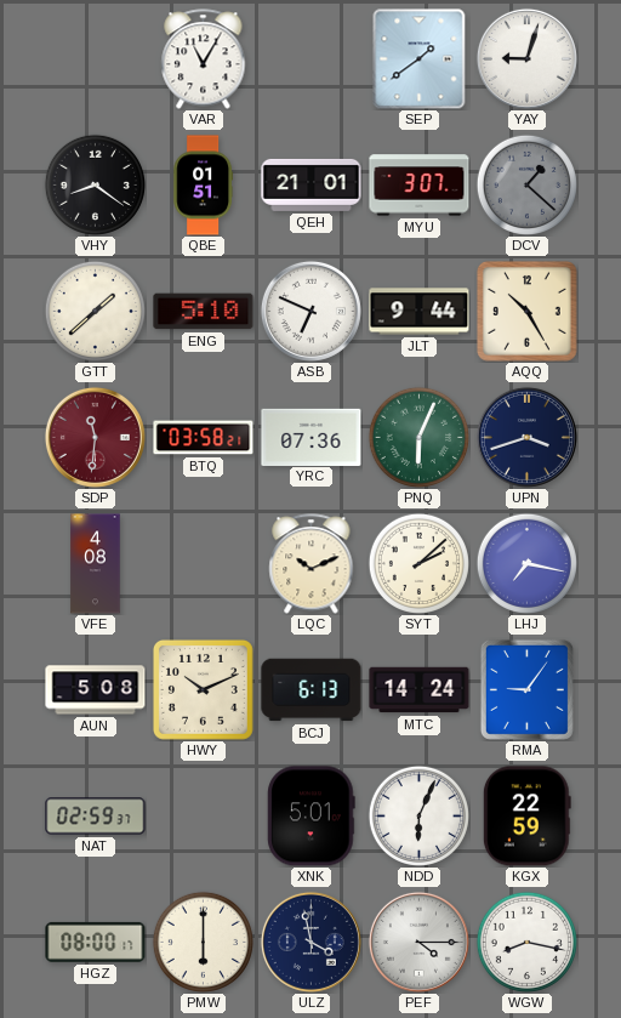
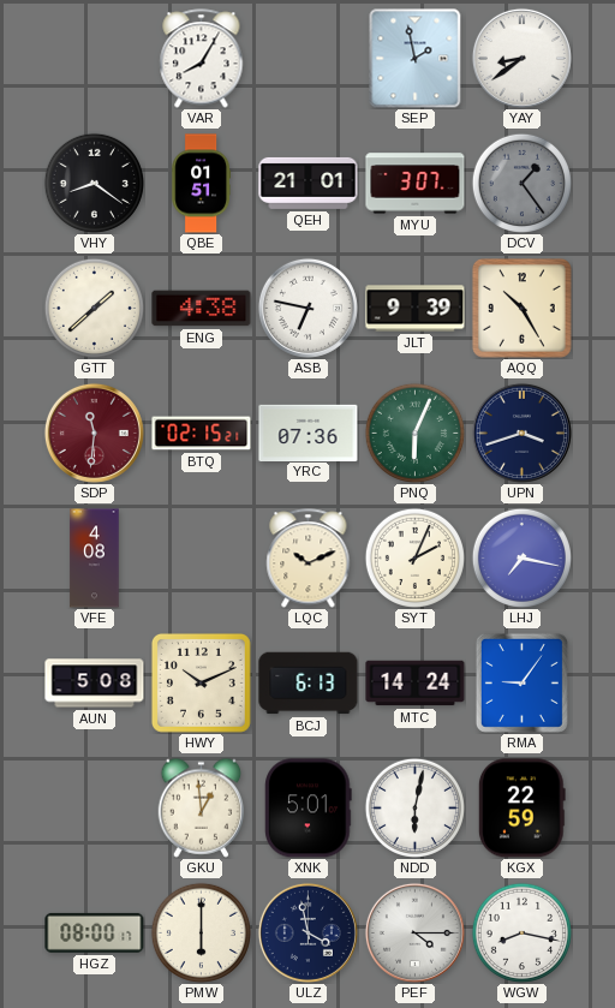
VAR: 11:05 -> 8:05 (202, 59)
SEP: 1:39 -> 1:58 (416, 58)
YAY: 9:03 -> 8:39 (521, 58)
DCV: 1:22 -> 1:24 (521, 183)
ENG: 5:10 -> 4:38 (202, 309)
ASB: 6:49 -> 6:47 (307, 308)
JLT: 9:44 -> 9:39 (416, 309)
BTQ: 03:58 -> 02:15 (202, 434)
SYT: 2:08 -> 2:04 (414, 557)
NAT: 02:59 -> none (96, 817)
GKU: none -> 12:59 (202, 807)
NDD: 6:04 -> 6:02 (414, 807)
